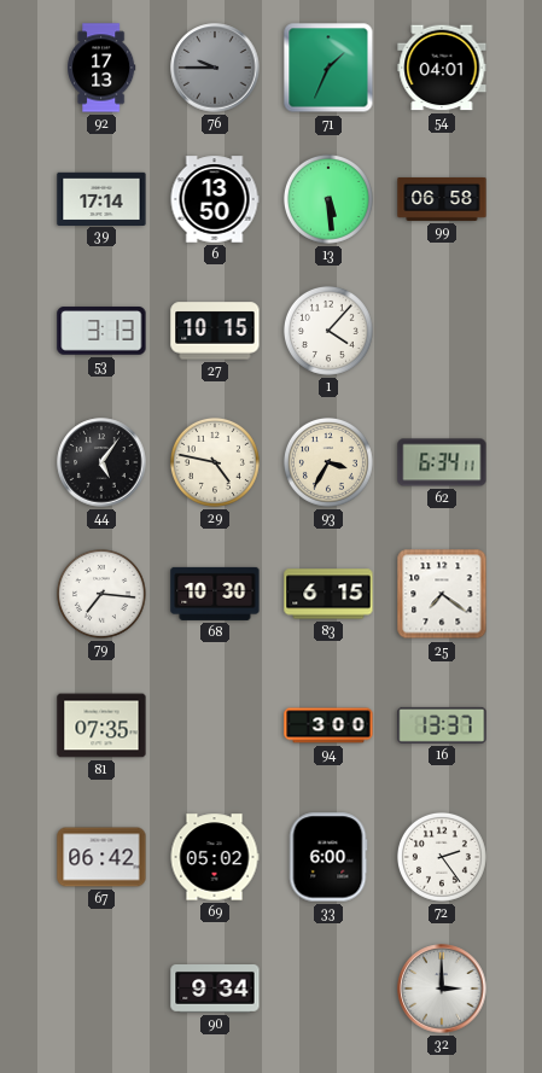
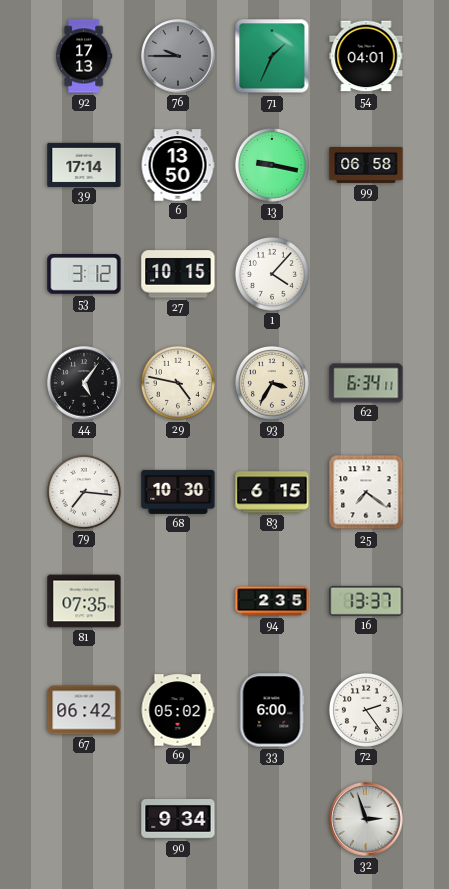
13: 5:29 -> 9:17 (272, 165)
53: 3:13 -> 3:12 (84, 274)
94: 3:00 -> 2:35 (272, 601)
32: 3:00 -> 2:57 (366, 819)
